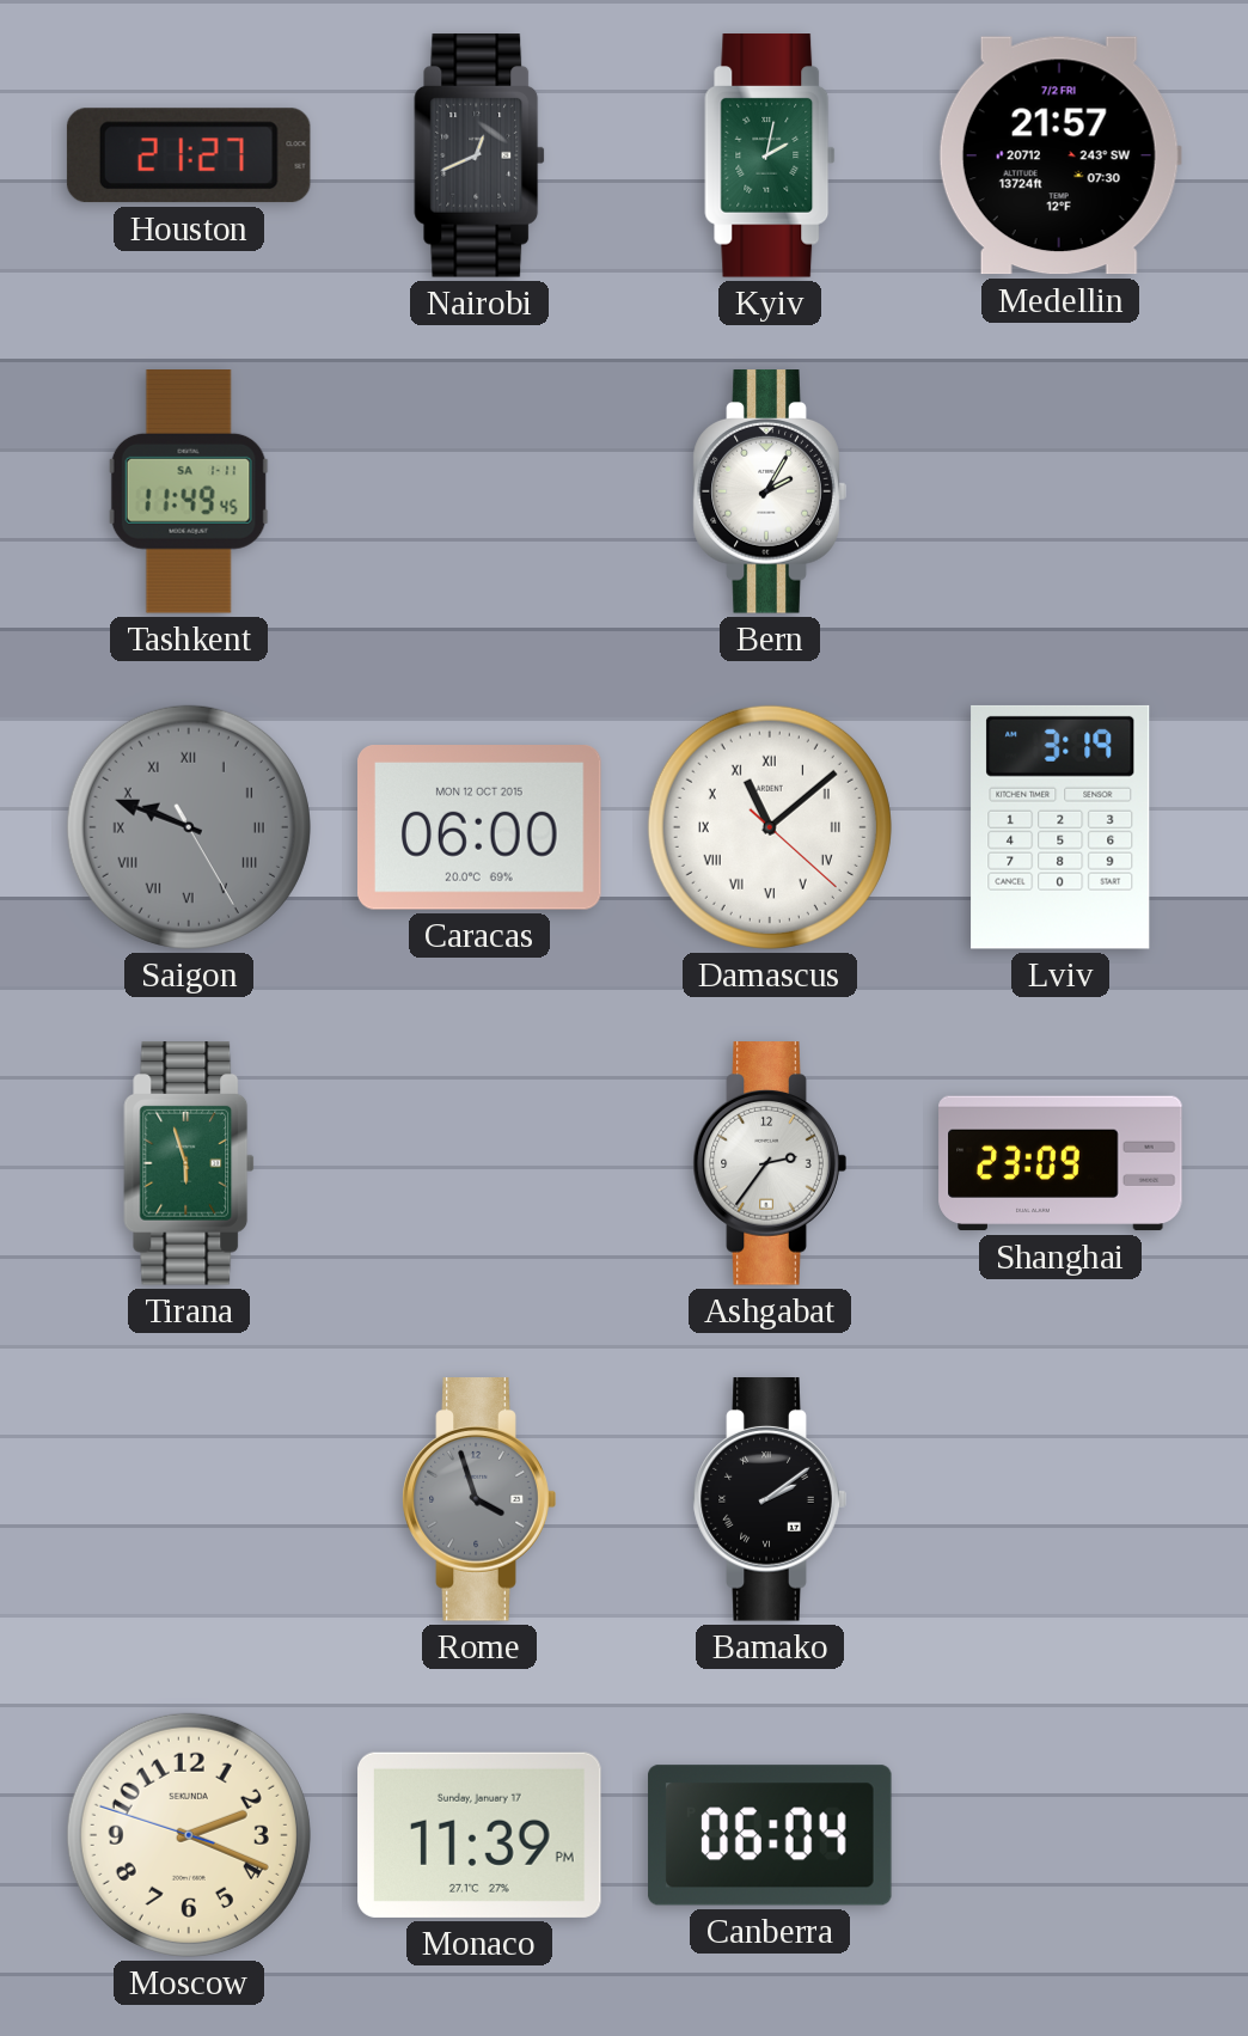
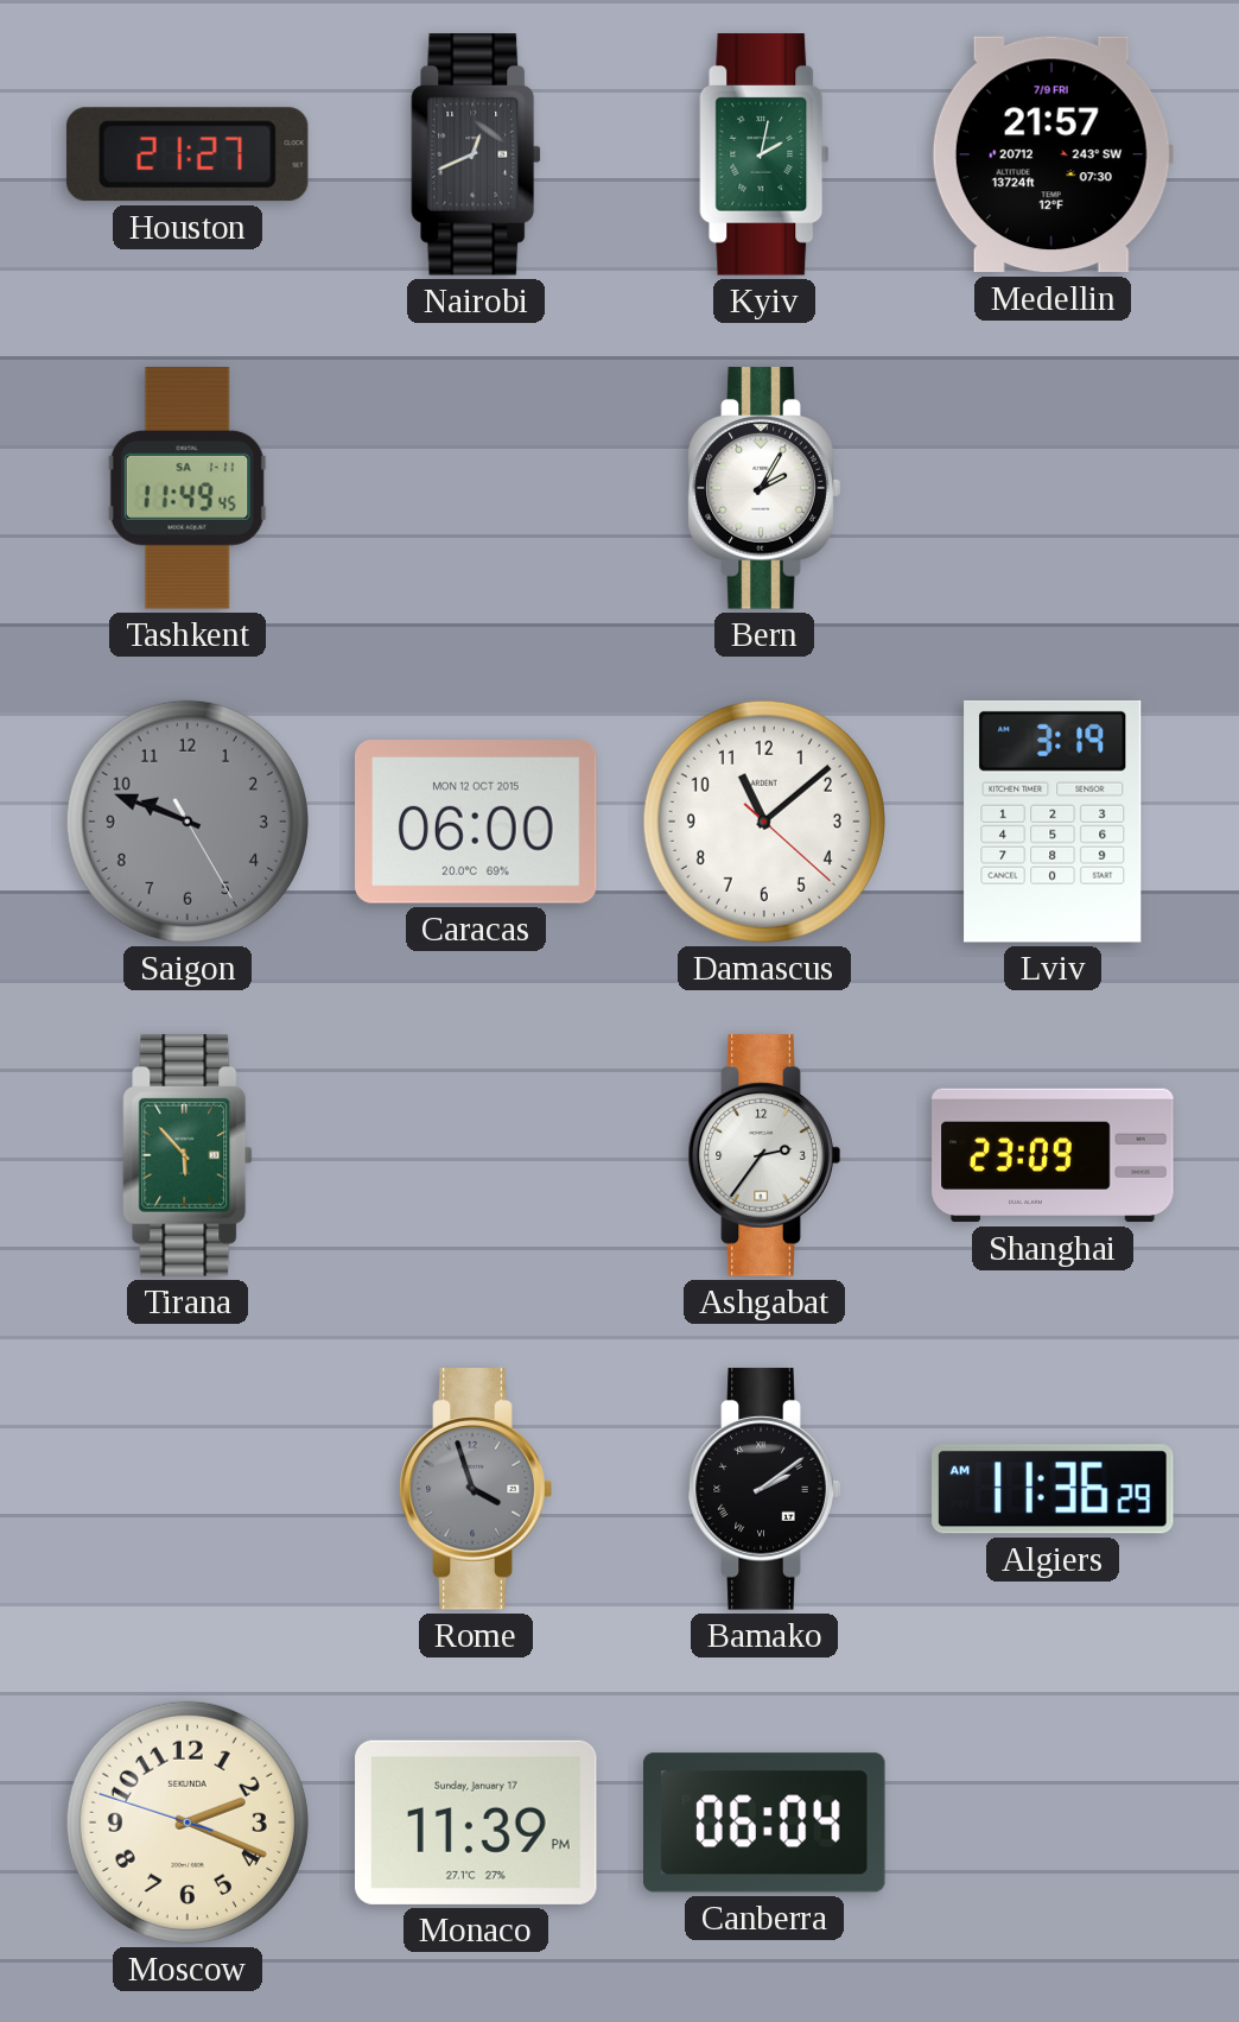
Medellin date: 7/2 FRI -> 7/9 FRI (1053, 154)
Saigon numerals: Roman -> Arabic (188, 822)
Damascus numerals: Roman -> Arabic (764, 822)
Tirana: 5:57 -> 5:53 (188, 1155)
Algiers: none -> 11:36 (1053, 1489)
